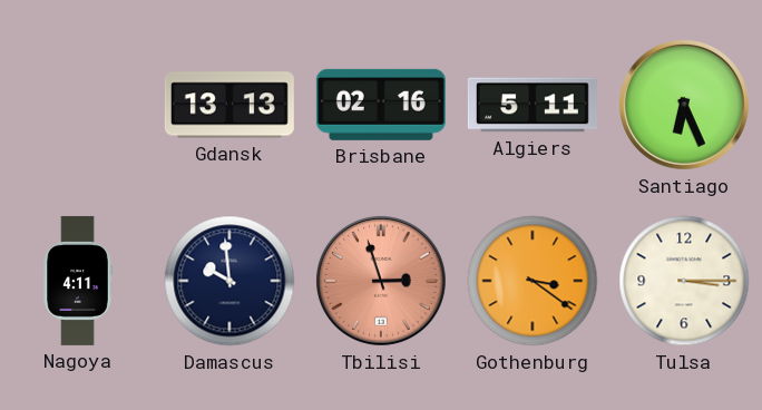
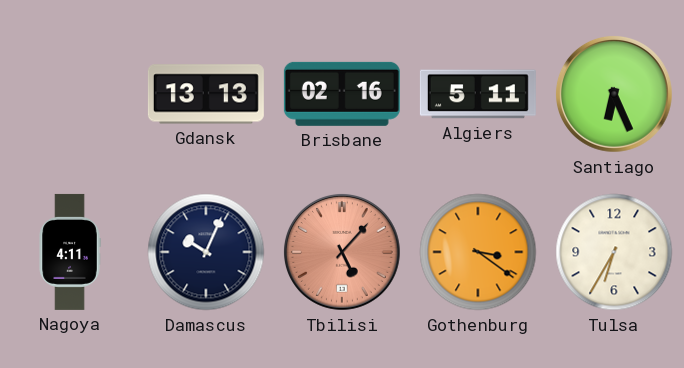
Damascus: 9:59 -> 10:04 (206, 252)
Tbilisi: 2:57 -> 5:07 (342, 252)
Tulsa: 3:15 -> 6:35 (614, 252)
